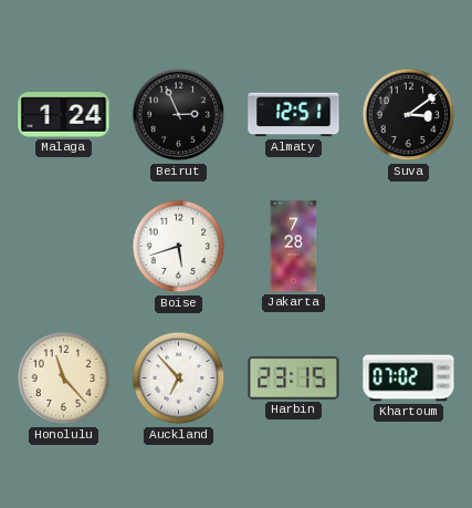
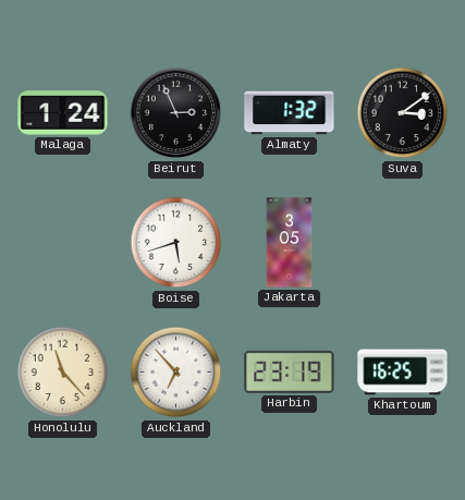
Almaty: 12:51 -> 1:32 (290, 113)
Jakarta: 7:28 -> 3:05 (290, 243)
Harbin: 23:15 -> 23:19 (290, 371)
Khartoum: 07:02 -> 16:25 (403, 373)
